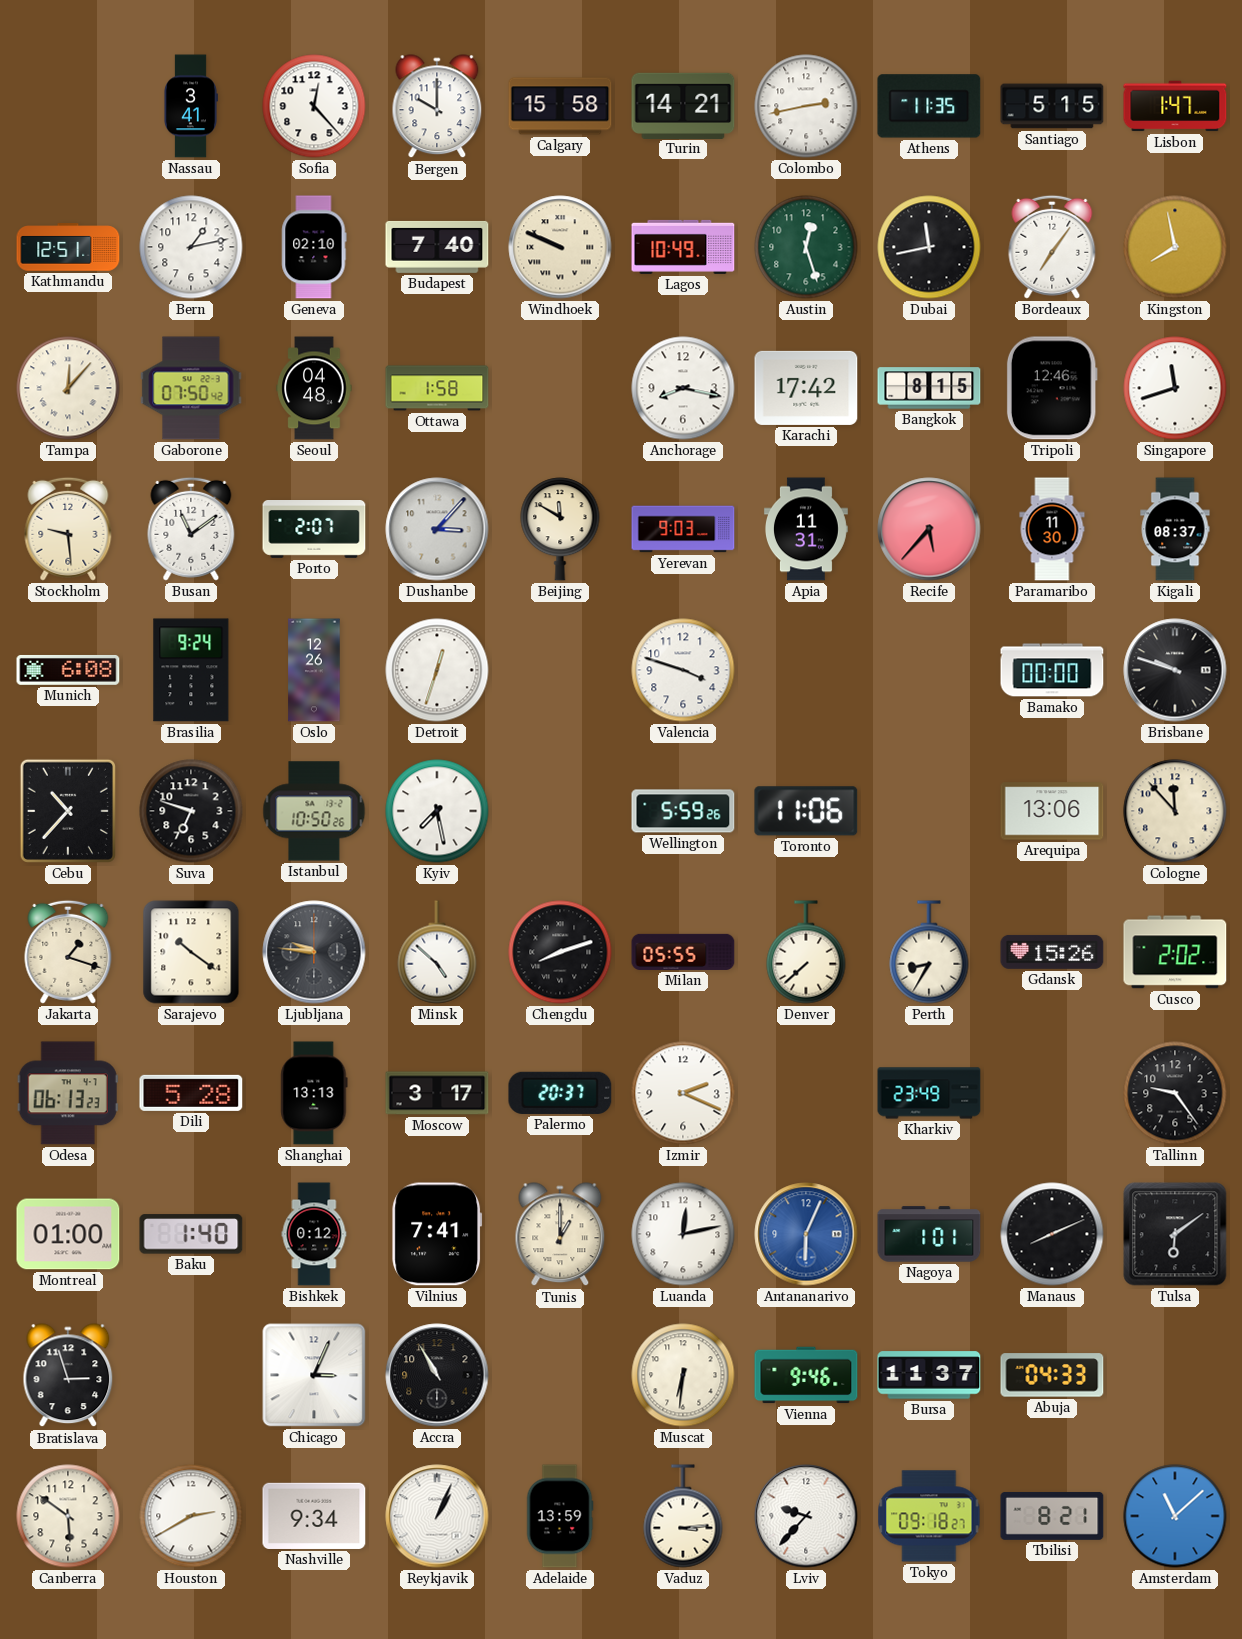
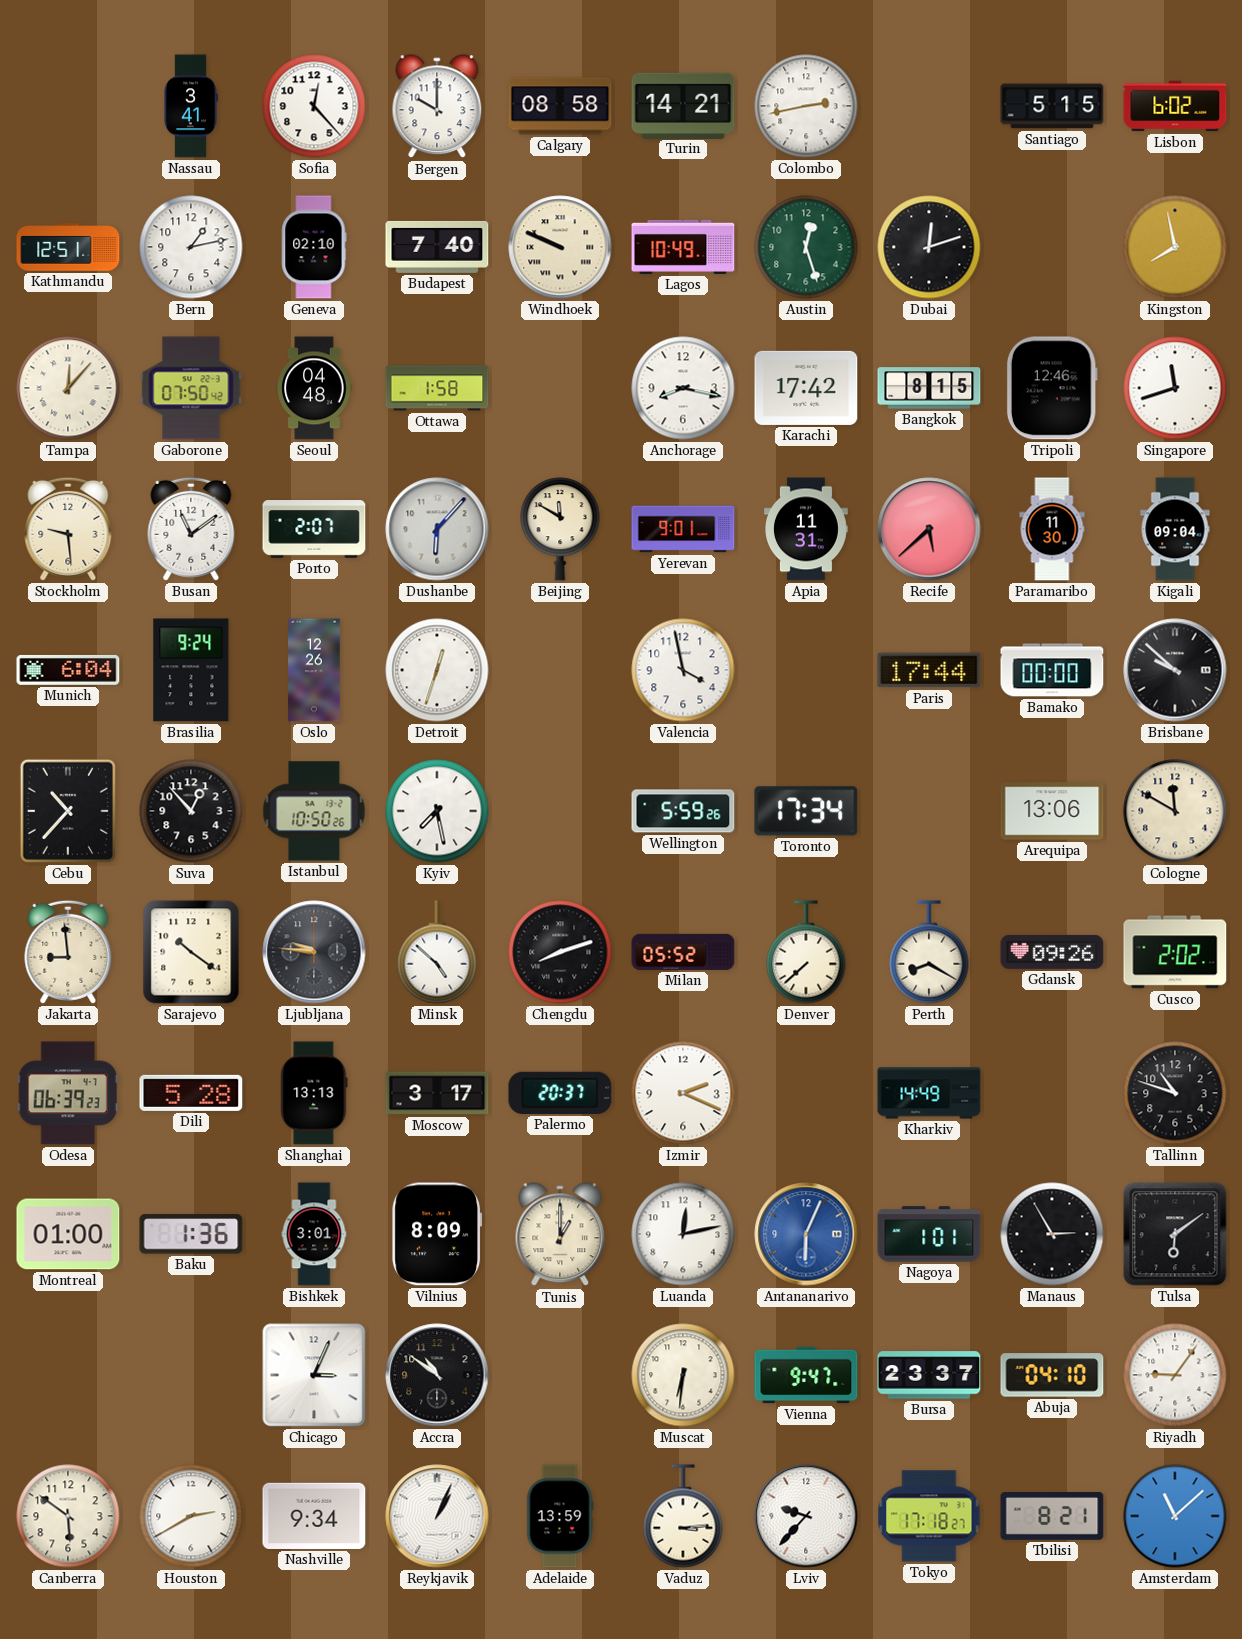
Calgary: 15:58 -> 08:58 (560, 106)
Athens: 11:35 -> none (929, 106)
Lisbon: 1:47 -> 6:02 (1175, 106)
Dubai: 11:43 -> 12:12 (929, 247)
Bordeaux: 7:06 -> none (1052, 247)
Dushanbe: 3:07 -> 6:07 (437, 529)
Yerevan: 9:03 -> 9:01 (683, 529)
Recife: 5:37 -> 5:38 (929, 529)
Kigali: 08:37 -> 09:04 (1175, 529)
Munich: 6:08 -> 6:04 (68, 670)
Valencia: 3:48 -> 3:58 (683, 670)
Paris: none -> 17:44 (929, 670)
Brisbane: 9:48 -> 9:52 (1175, 670)
Suva: 6:48 -> 12:53 (191, 811)
Toronto: 11:06 -> 17:34 (806, 811)
Cologne: 11:53 -> 11:50 (1175, 811)
Jakarta: 1:18 -> 8:59 (68, 952)
Milan: 05:55 -> 05:52 (683, 952)
Perth: 8:35 -> 8:20 (929, 952)
Gdansk: 15:26 -> 09:26 (1052, 952)
Odesa: 06:13 -> 06:39 (68, 1093)
Kharkiv: 23:49 -> 14:49 (929, 1093)
Tallinn: 9:24 -> 10:48 (1175, 1093)
Baku: 1:40 -> 1:36 (191, 1234)
Bishkek: 0:12 -> 3:01 (314, 1234)
Vilnius: 7:41 -> 8:09 (437, 1234)
Manaus: 8:11 -> 2:55 (1052, 1234)
Bratislava: 2:57 -> none (68, 1376)
Accra: 10:55 -> 10:51 (437, 1375)
Vienna: 9:46 -> 9:47 (806, 1375)
Bursa: 11:37 -> 23:37 (929, 1375)
Abuja: 04:33 -> 04:10 (1052, 1375)
Riyadh: none -> 9:06 (1175, 1375)
Tokyo: 09:18 -> 17:18 (929, 1516)
